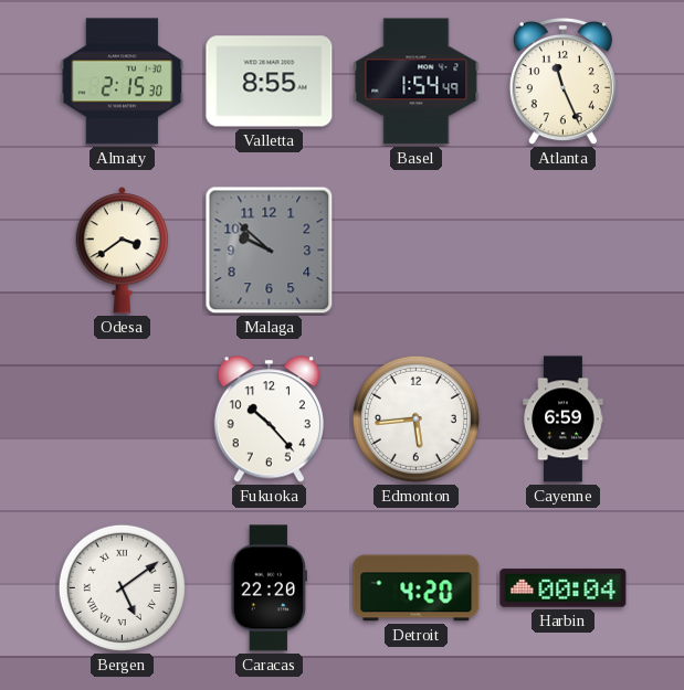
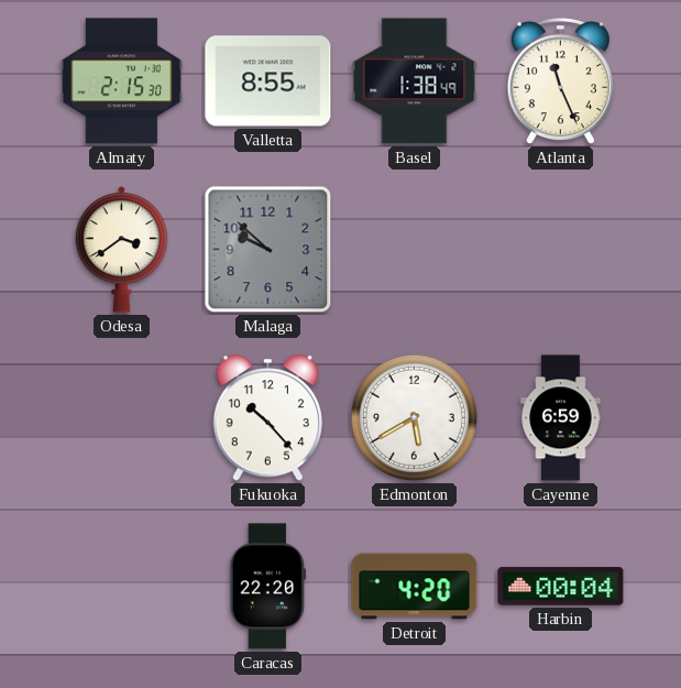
Basel: 1:54 -> 1:38 (415, 81)
Edmonton: 5:44 -> 5:40 (414, 417)
Bergen: 5:09 -> none (122, 587)
